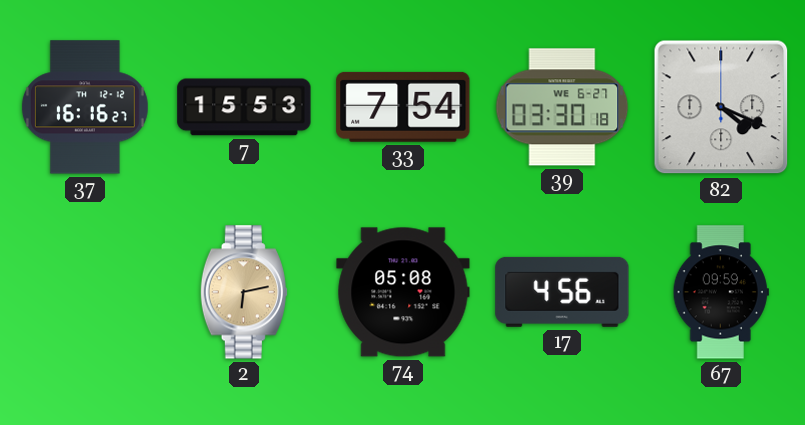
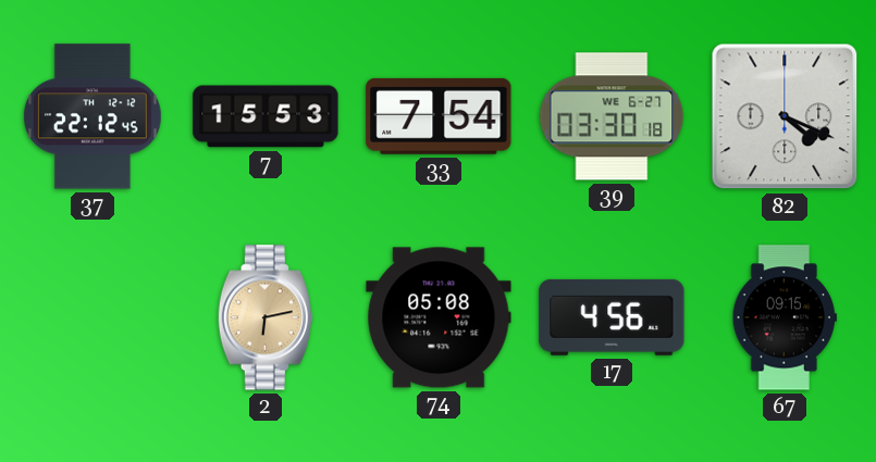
37: 16:16 -> 22:12 (92, 116)
67: 09:59 -> 09:15 (785, 317)
